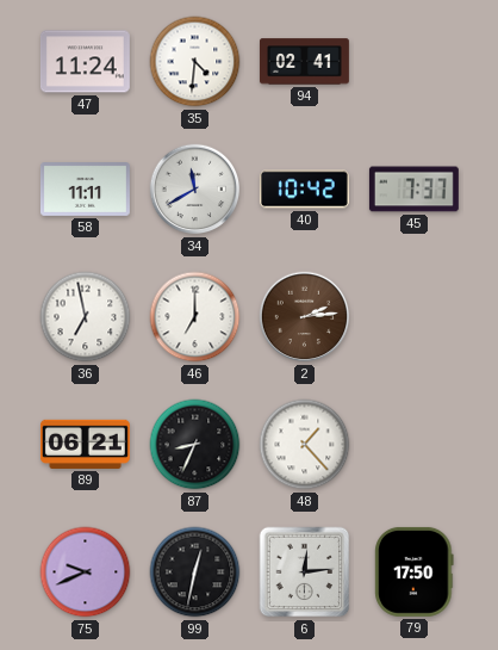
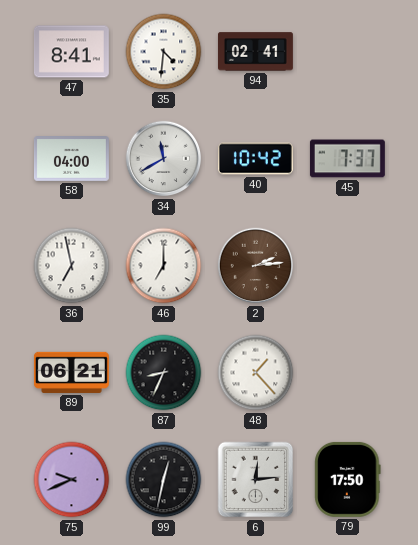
47: 11:24 -> 8:41 (71, 52)
58: 11:11 -> 04:00 (71, 159)
